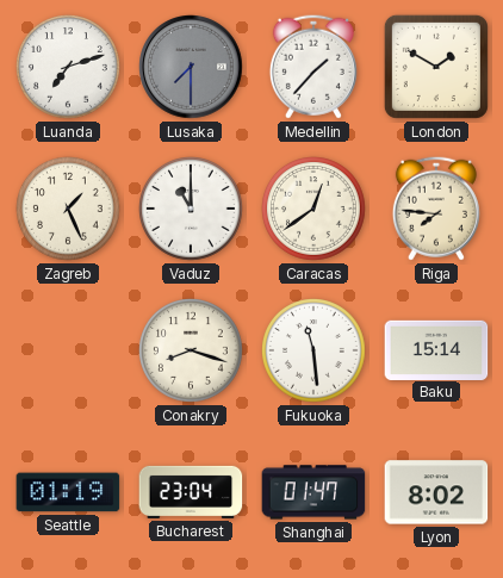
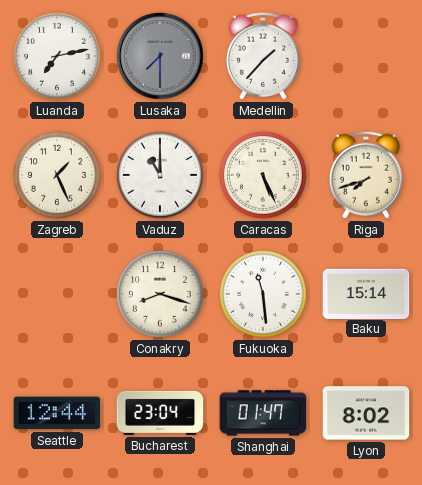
Luanda: 7:12 -> 7:13 (58, 57)
London: 1:50 -> none (436, 67)
Caracas: 12:39 -> 5:26 (264, 176)
Riga: 7:46 -> 7:42 (366, 175)
Seattle: 01:19 -> 12:44 (57, 413)
